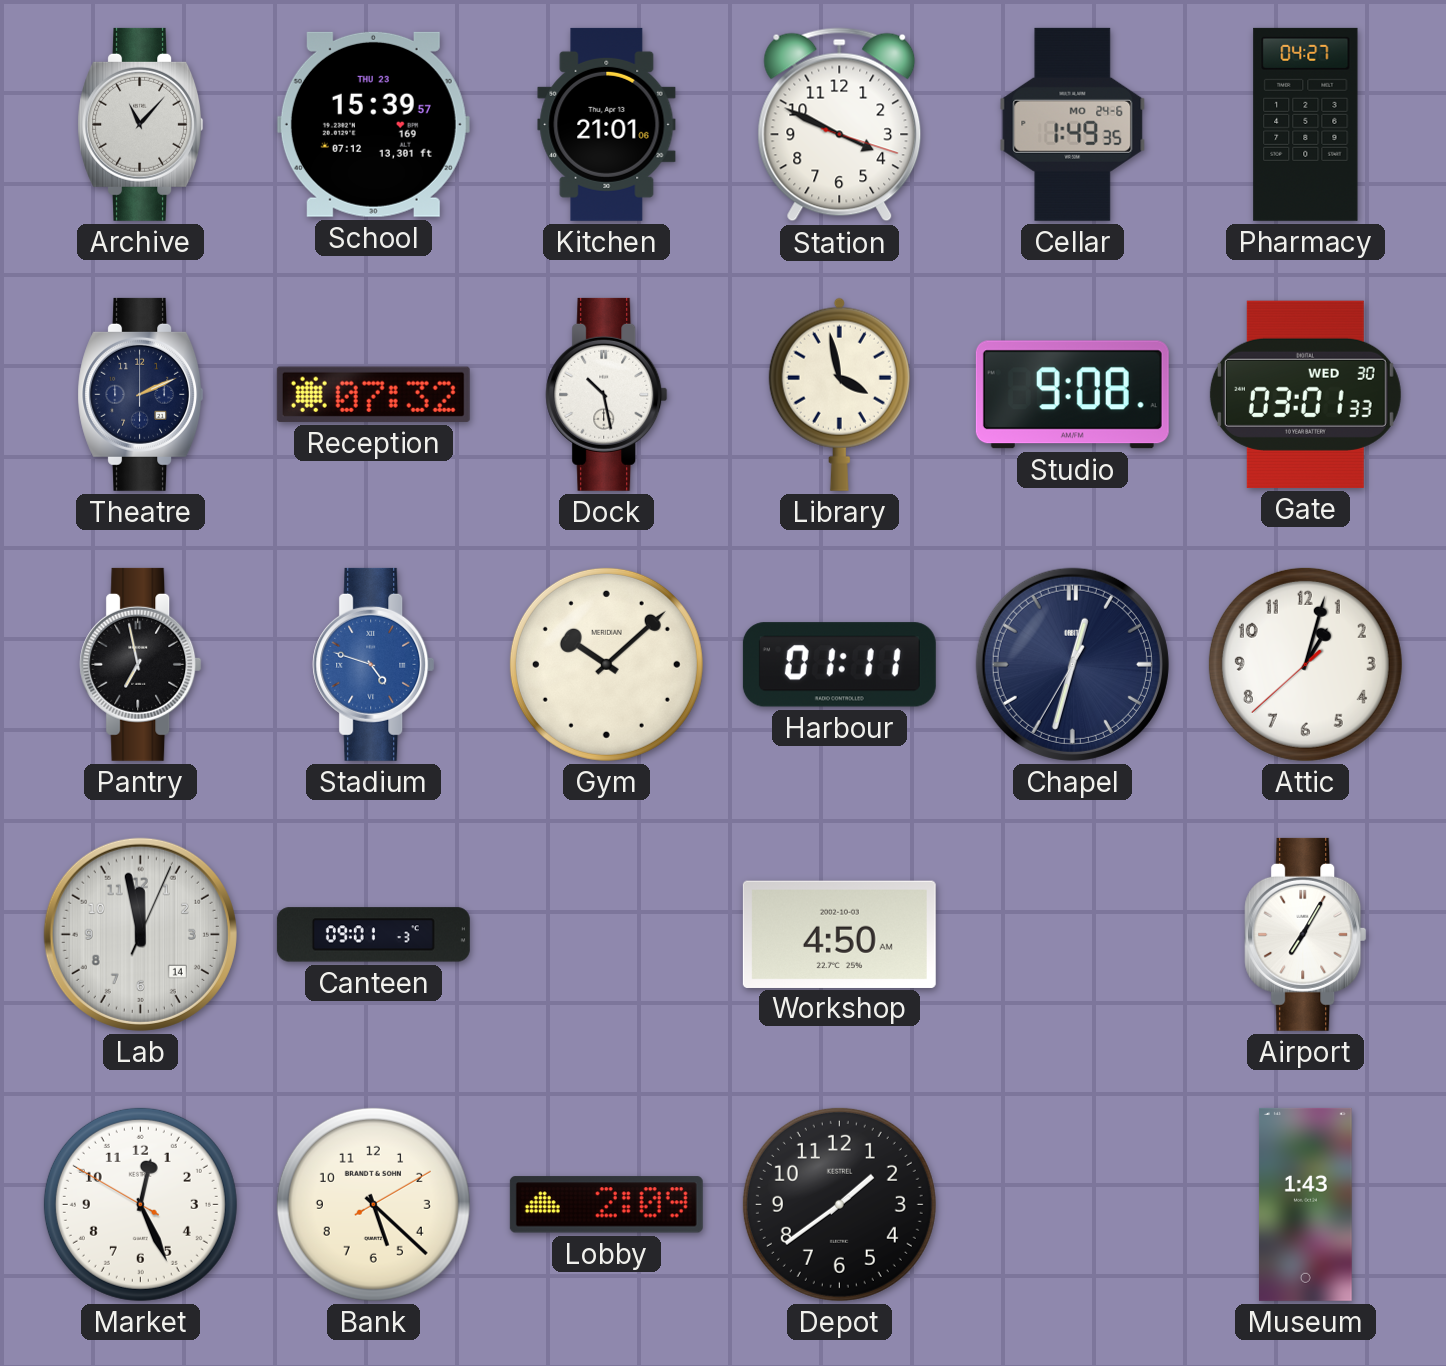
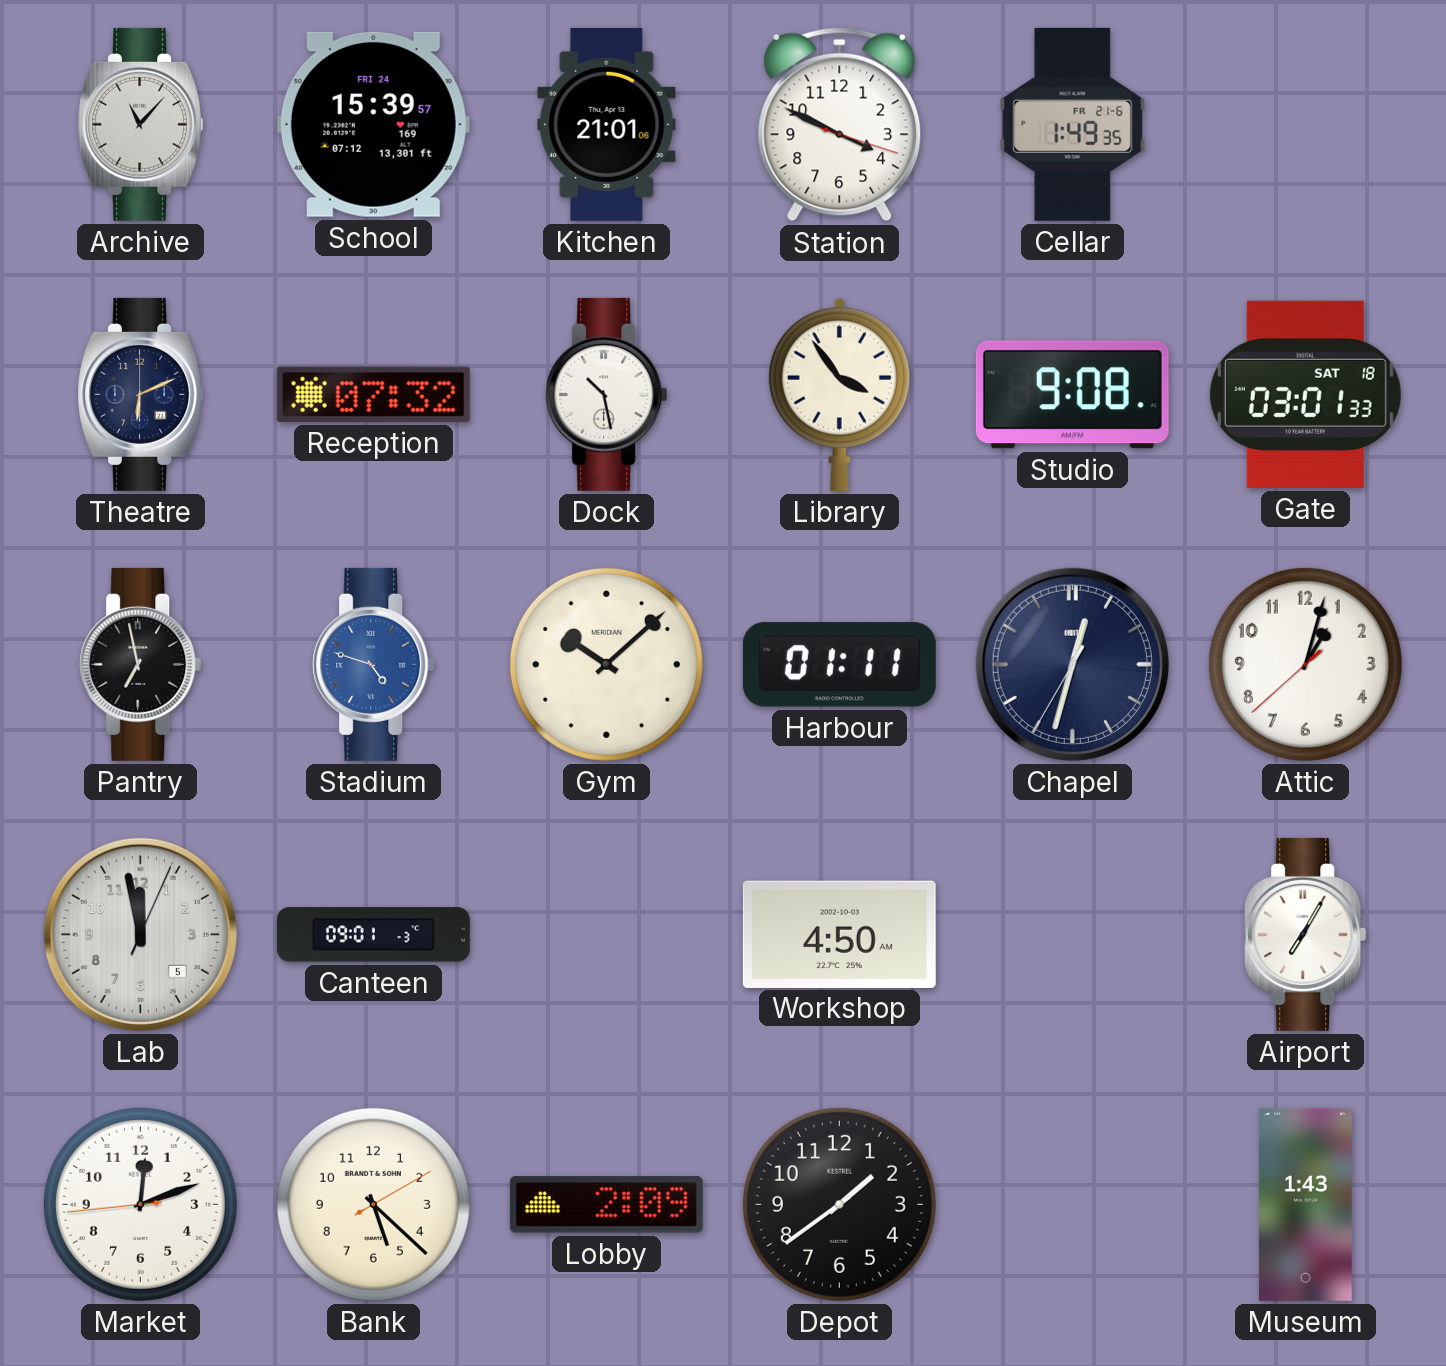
School date: THU 23 -> FRI 24 (373, 124)
Cellar date: MO 24-6 -> FR 21-6 (1073, 124)
Pharmacy: 04:27 -> none (1306, 124)
Theatre: 2:11 -> 6:11 (141, 394)
Library: 3:58 -> 3:54 (839, 394)
Gate date: WED 30 -> SAT 18 (1305, 394)
Lab date: 14 -> 5 (140, 934)
Market: 12:25 -> 12:11 (140, 1204)
